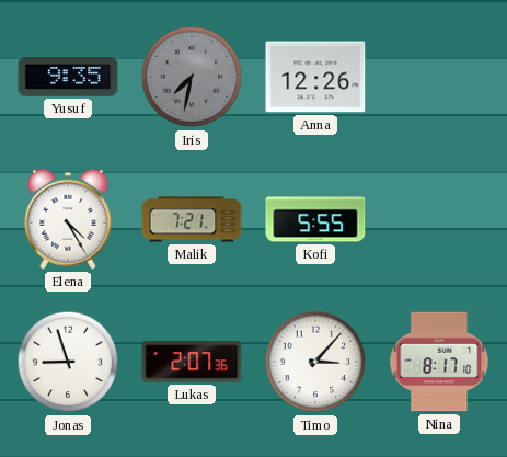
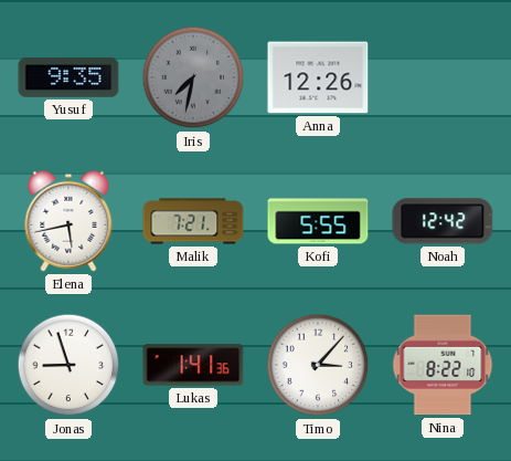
Elena: 4:25 -> 5:43 (68, 221)
Noah: none -> 12:42 (443, 221)
Lukas: 2:07 -> 1:41 (193, 365)
Nina: 8:17 -> 8:22 (443, 365)
